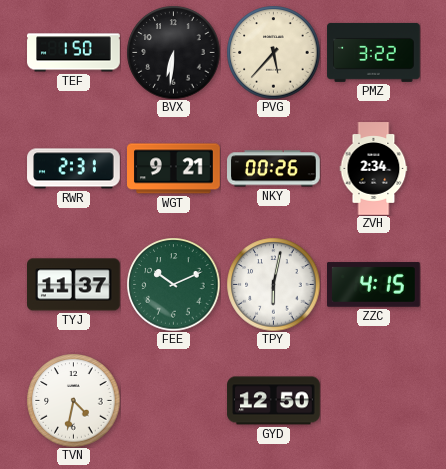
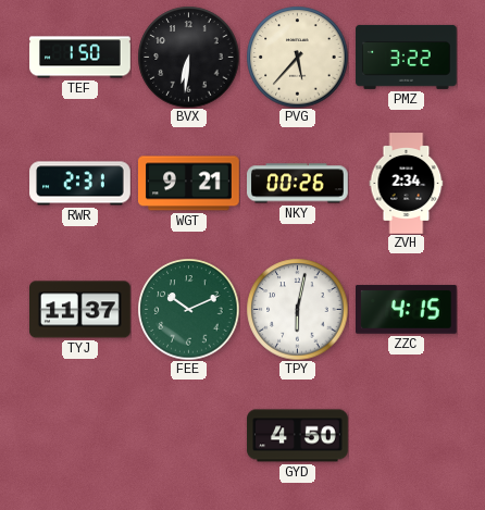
TVN: 4:32 -> none (73, 400)
GYD: 12:50 -> 4:50 (298, 436)
